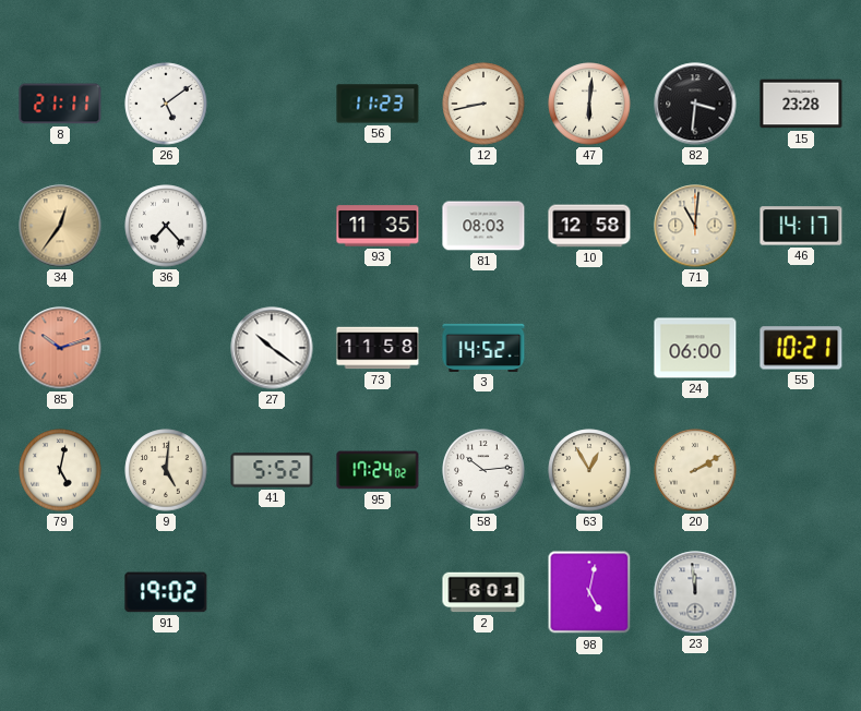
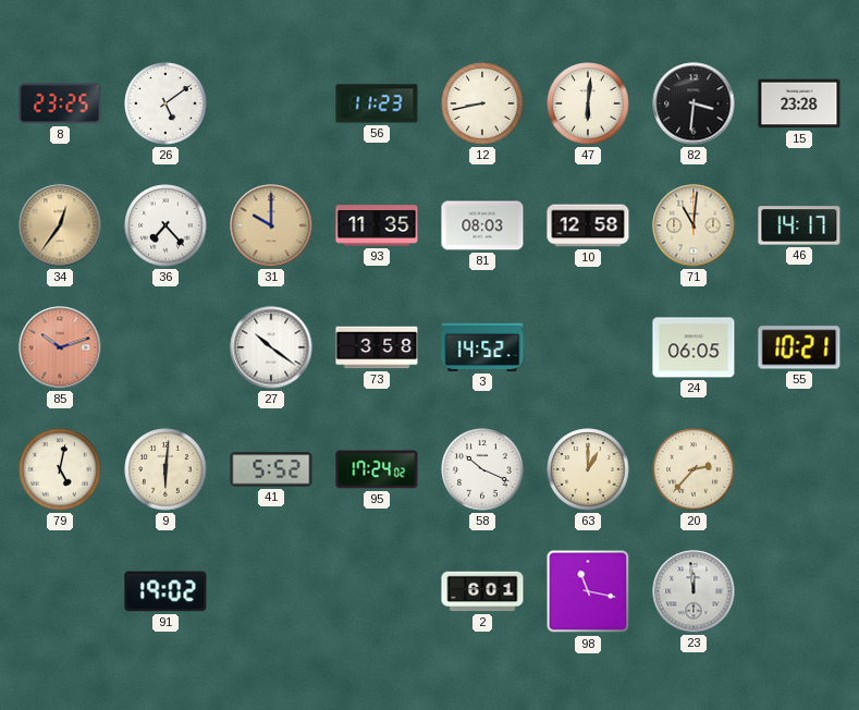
8: 21:11 -> 23:25 (60, 103)
31: none -> 10:00 (271, 225)
73: 11:58 -> 3:58 (377, 347)
24: 06:00 -> 06:05 (694, 347)
9: 5:01 -> 6:01 (165, 469)
58: 10:14 -> 10:19 (482, 469)
63: 12:55 -> 1:00 (588, 469)
20: 2:10 -> 2:37 (694, 469)
98: 5:02 -> 11:17 (588, 591)
